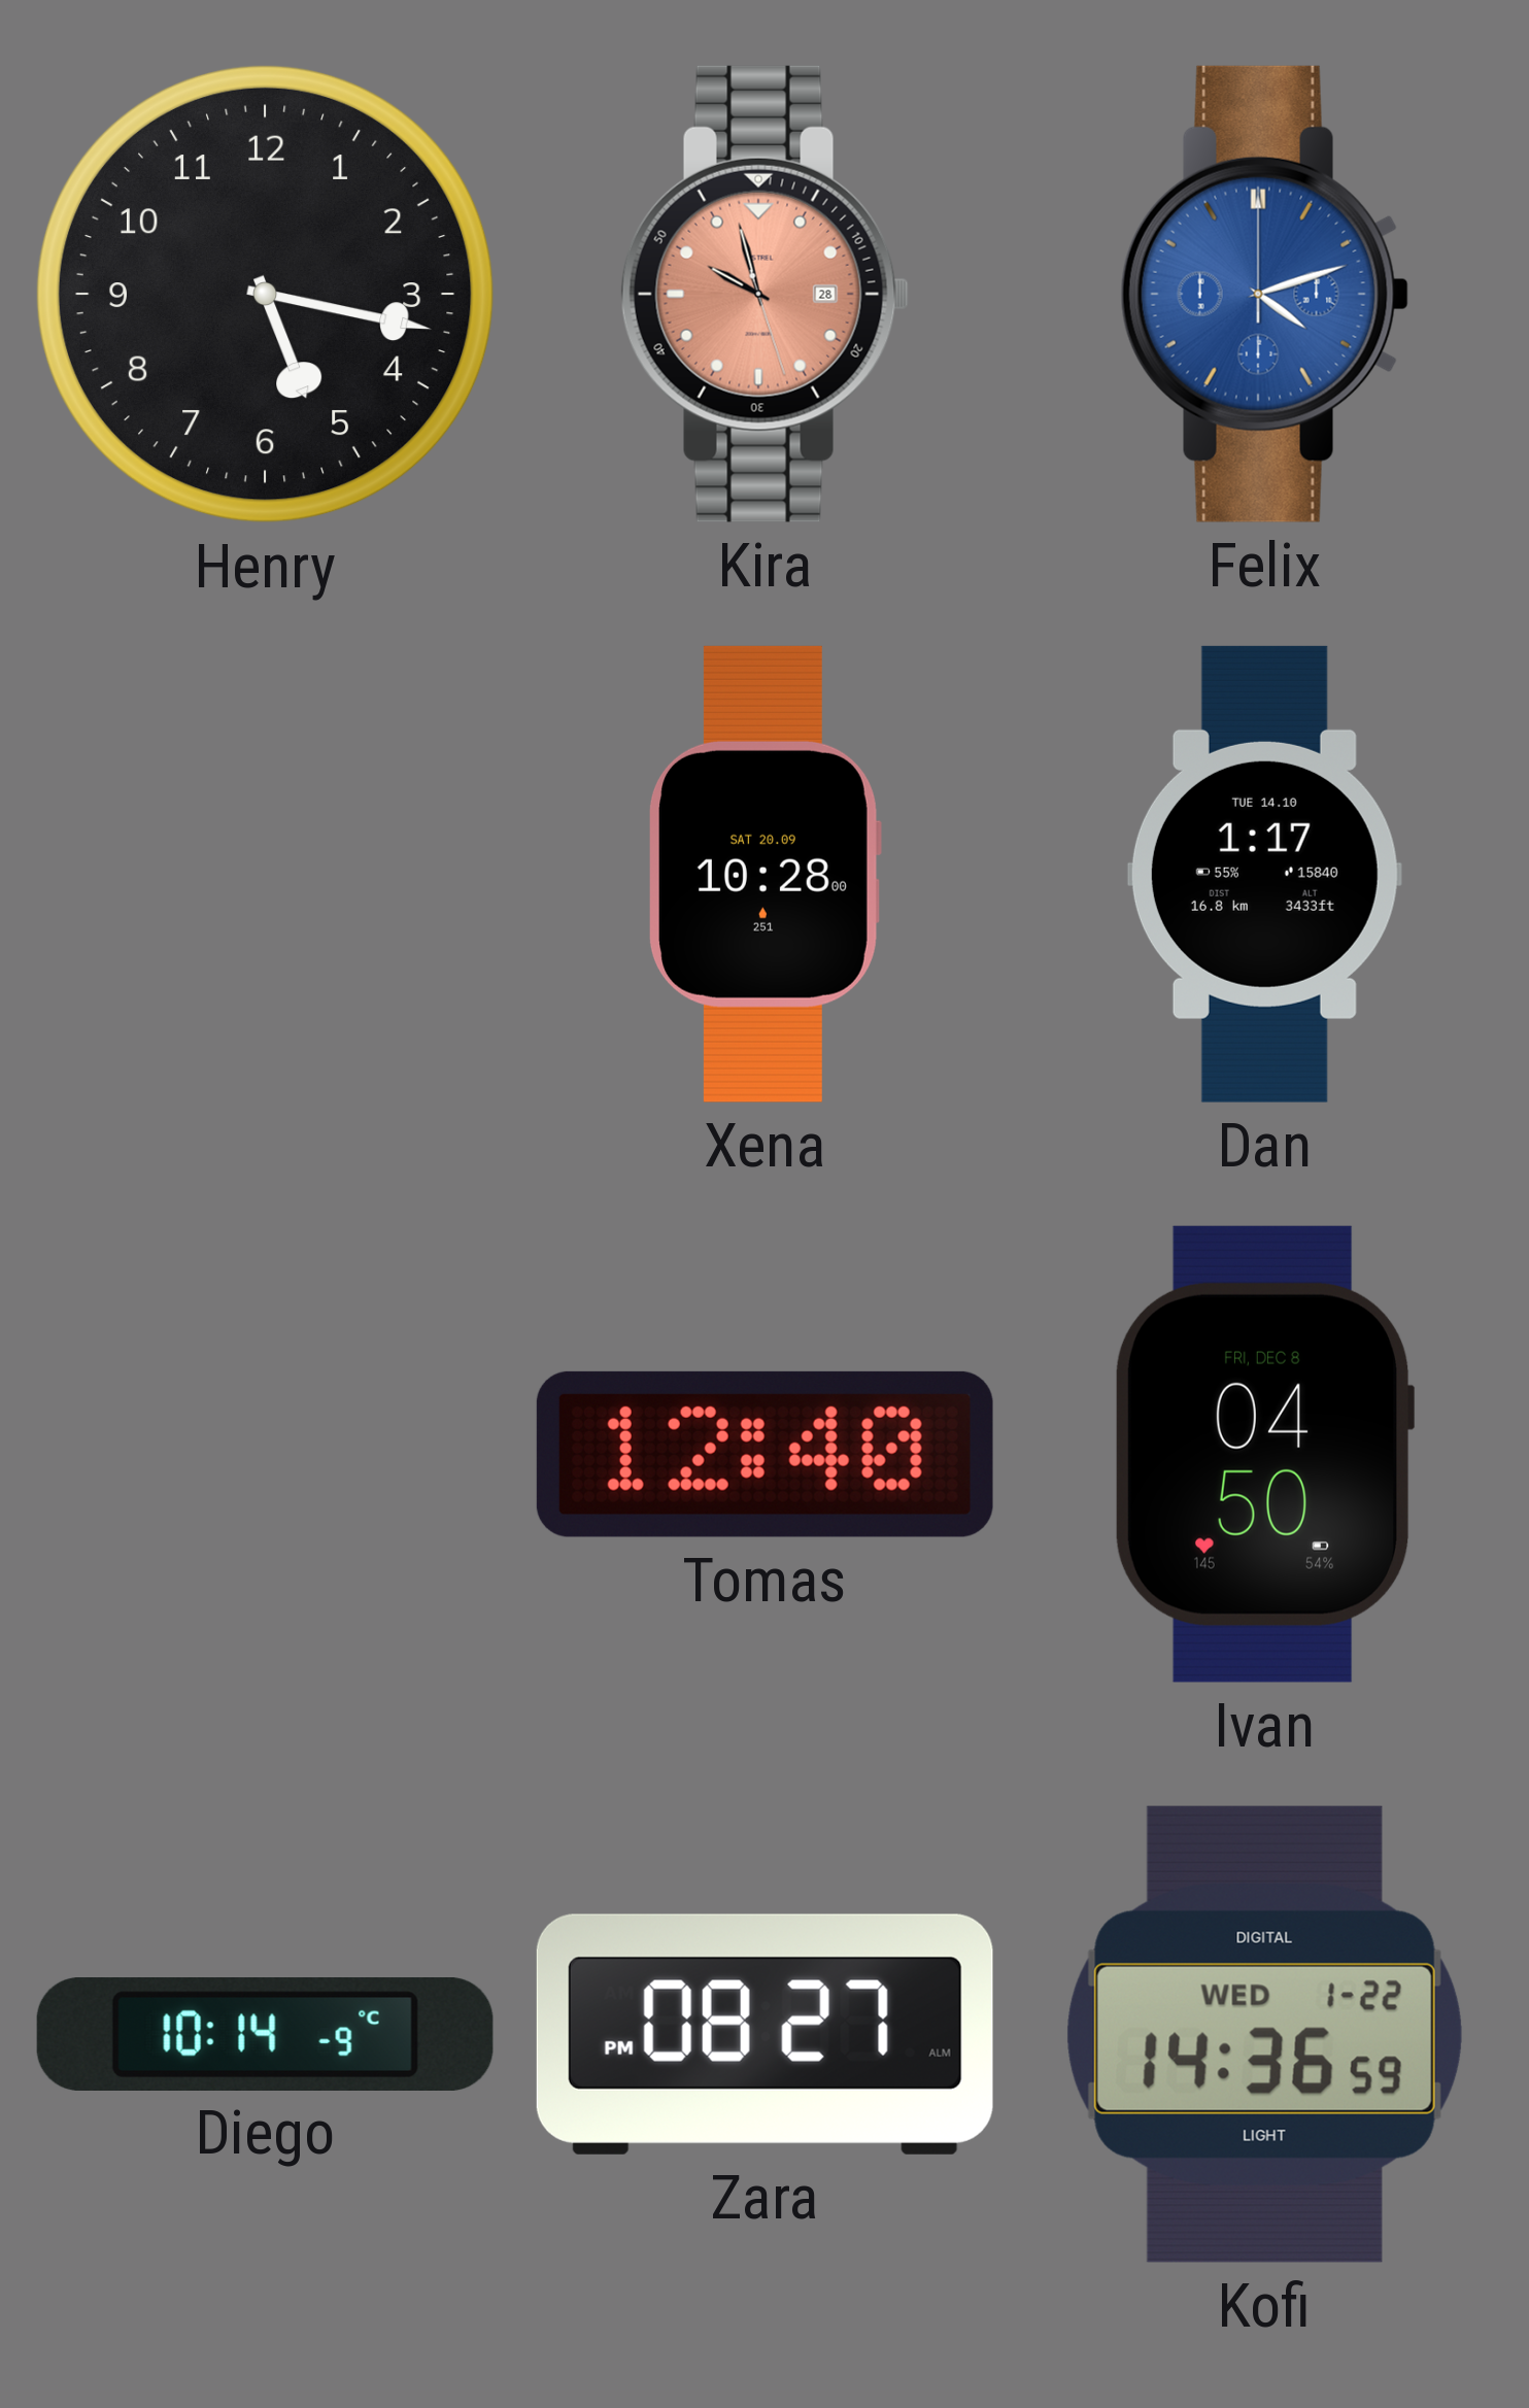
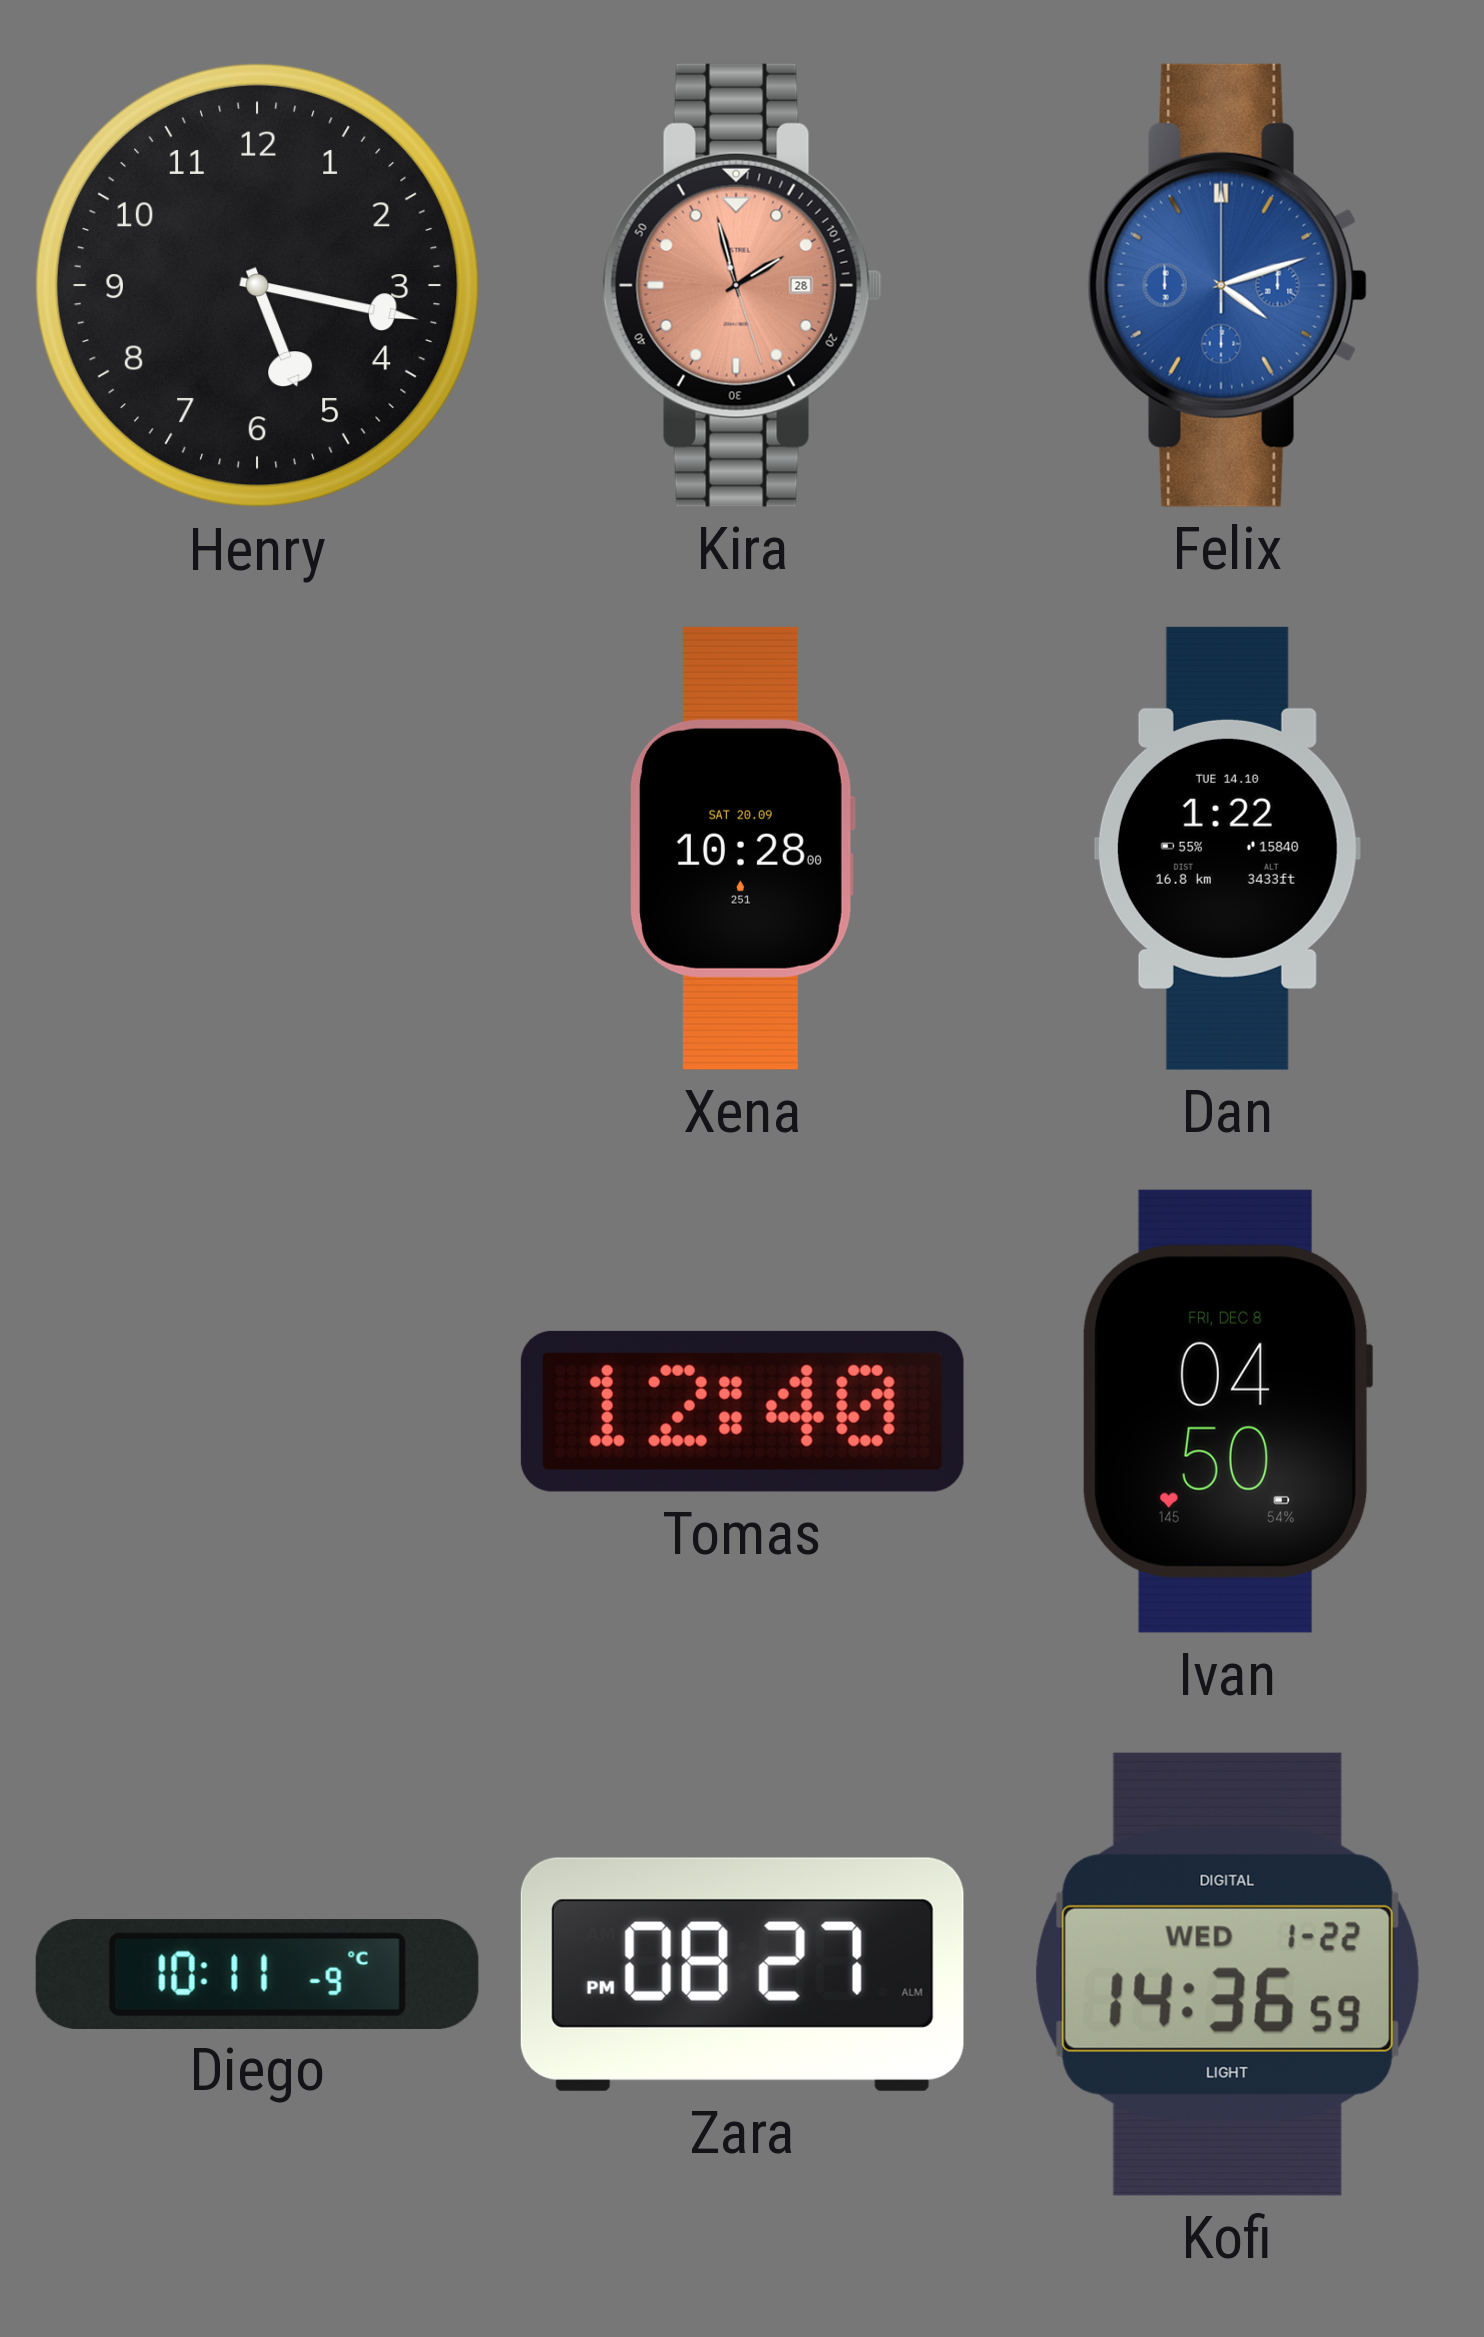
Kira: 9:57 -> 1:57 (742, 285)
Dan: 1:17 -> 1:22 (1227, 848)
Diego: 10:14 -> 10:11 (257, 1974)
